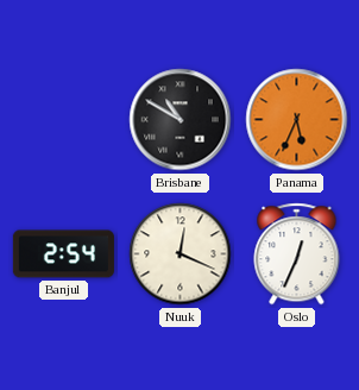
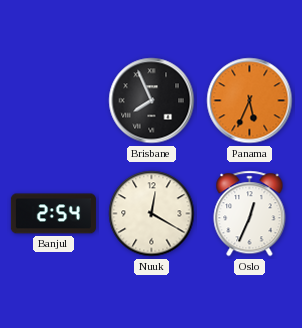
Brisbane: 10:50 -> 7:56 (152, 101)
Nuuk: 12:19 -> 12:20 (152, 214)
